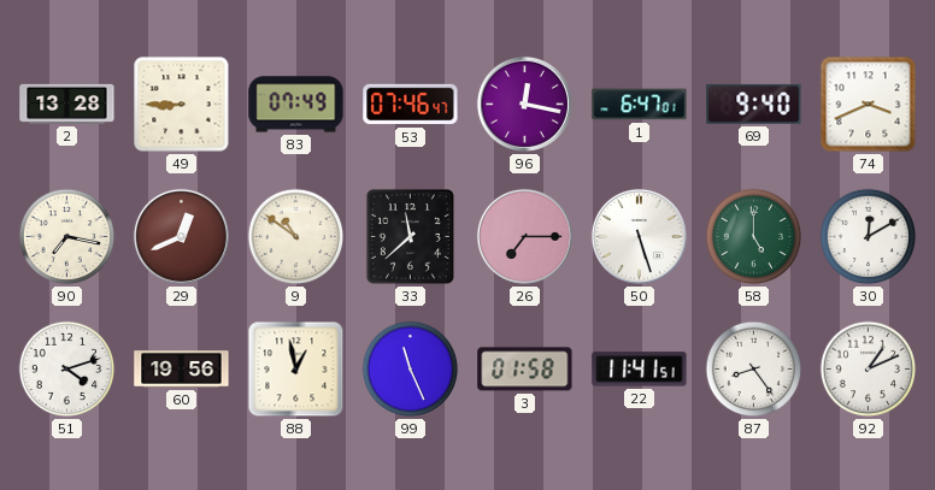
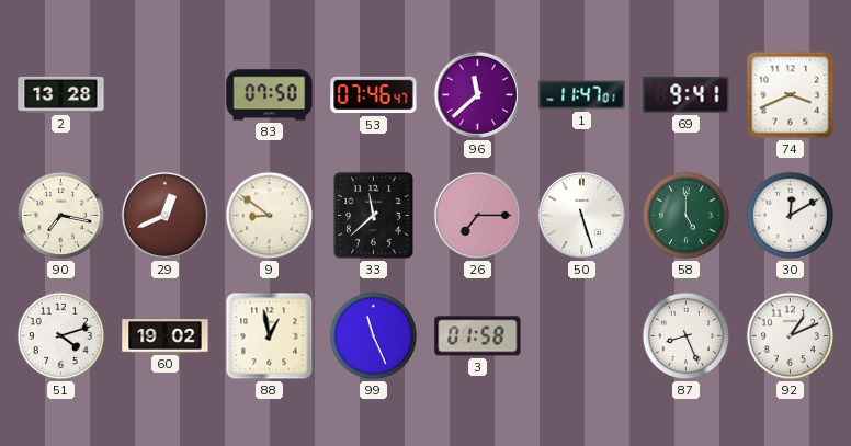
49: 8:45 -> none (182, 105)
83: 07:49 -> 07:50 (270, 95)
96: 12:17 -> 11:38 (477, 94)
1: 6:47 -> 11:47 (582, 95)
69: 9:40 -> 9:41 (687, 94)
9: 10:51 -> 8:51 (270, 216)
60: 19:56 -> 19:02 (166, 336)
22: 11:41 -> none (640, 370)
87: 8:24 -> 8:26 (687, 336)
